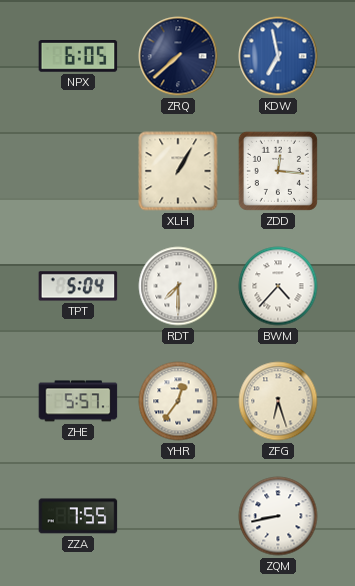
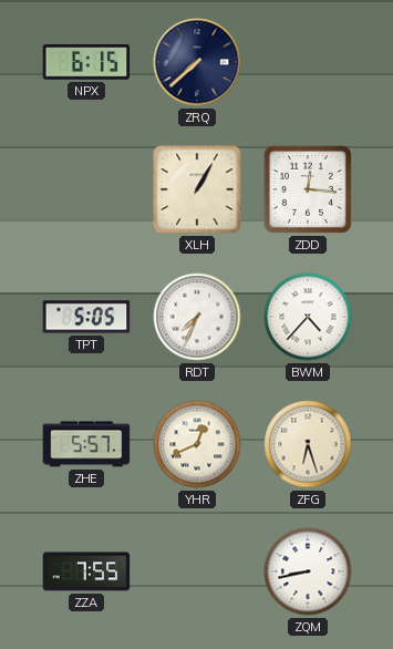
NPX: 6:05 -> 6:15 (86, 63)
KDW: 6:58 -> none (278, 56)
TPT: 5:04 -> 5:05 (86, 317)
RDT: 7:30 -> 7:34 (197, 317)
YHR: 12:36 -> 12:41 (197, 444)
